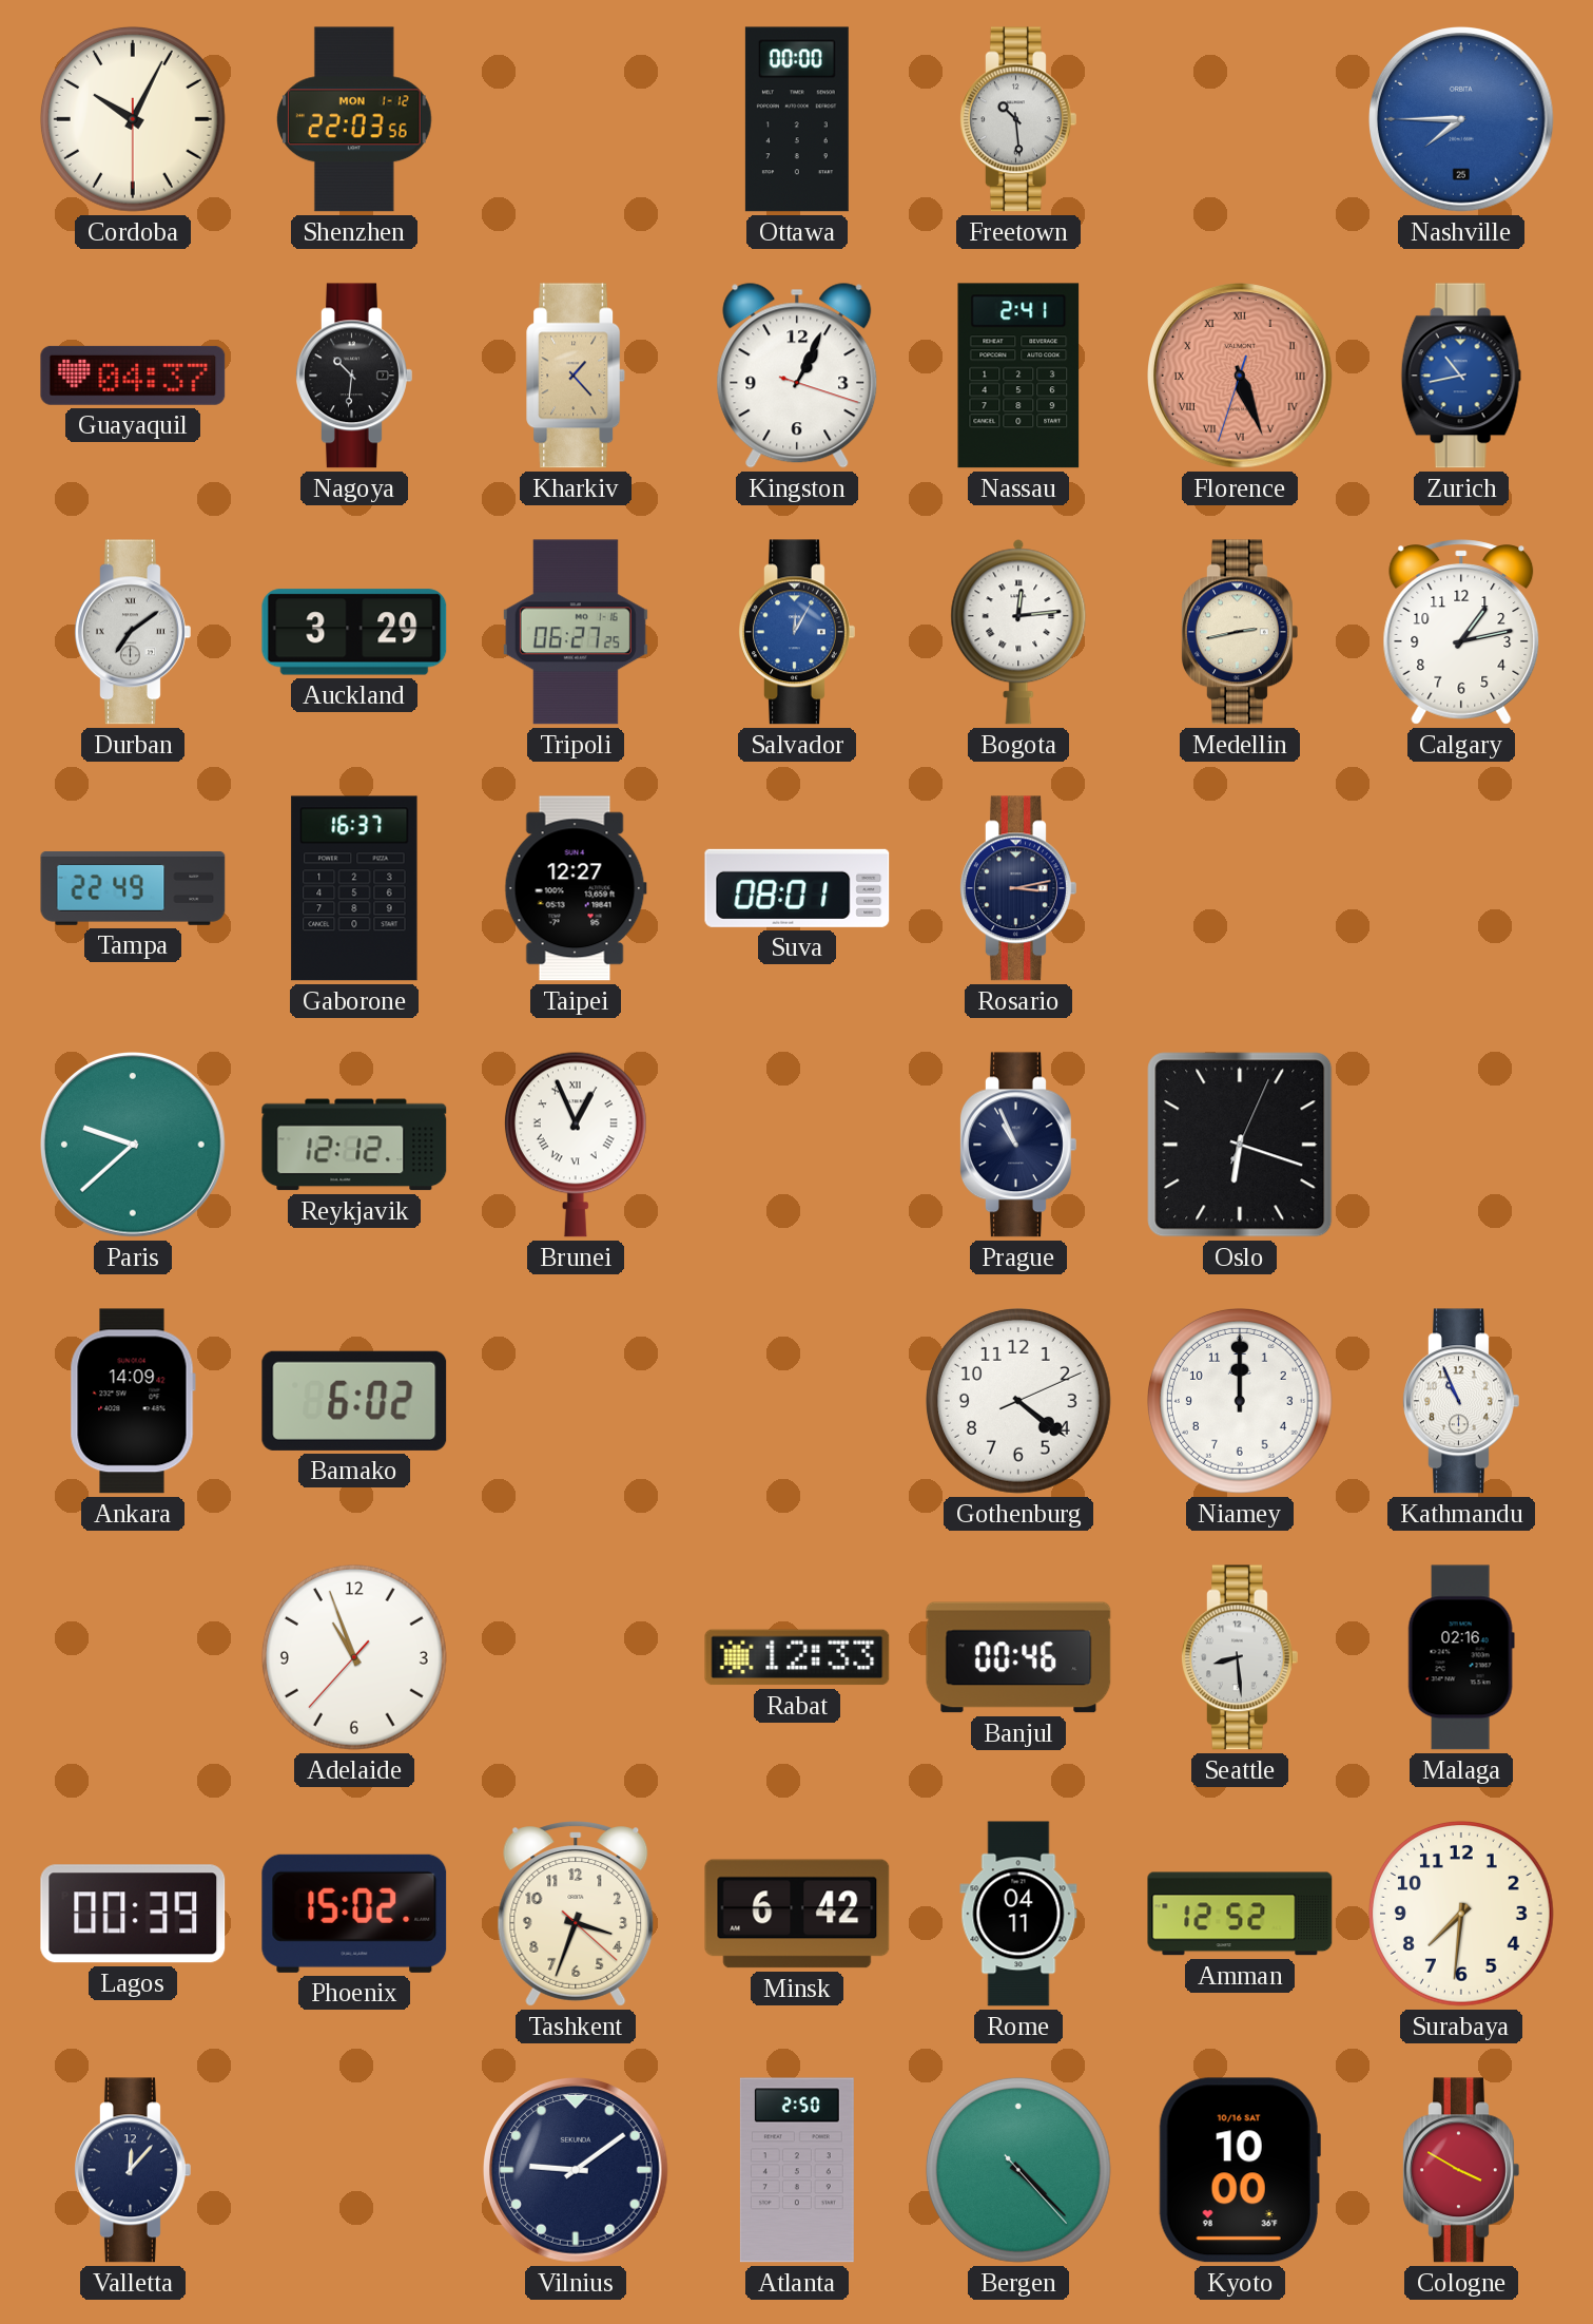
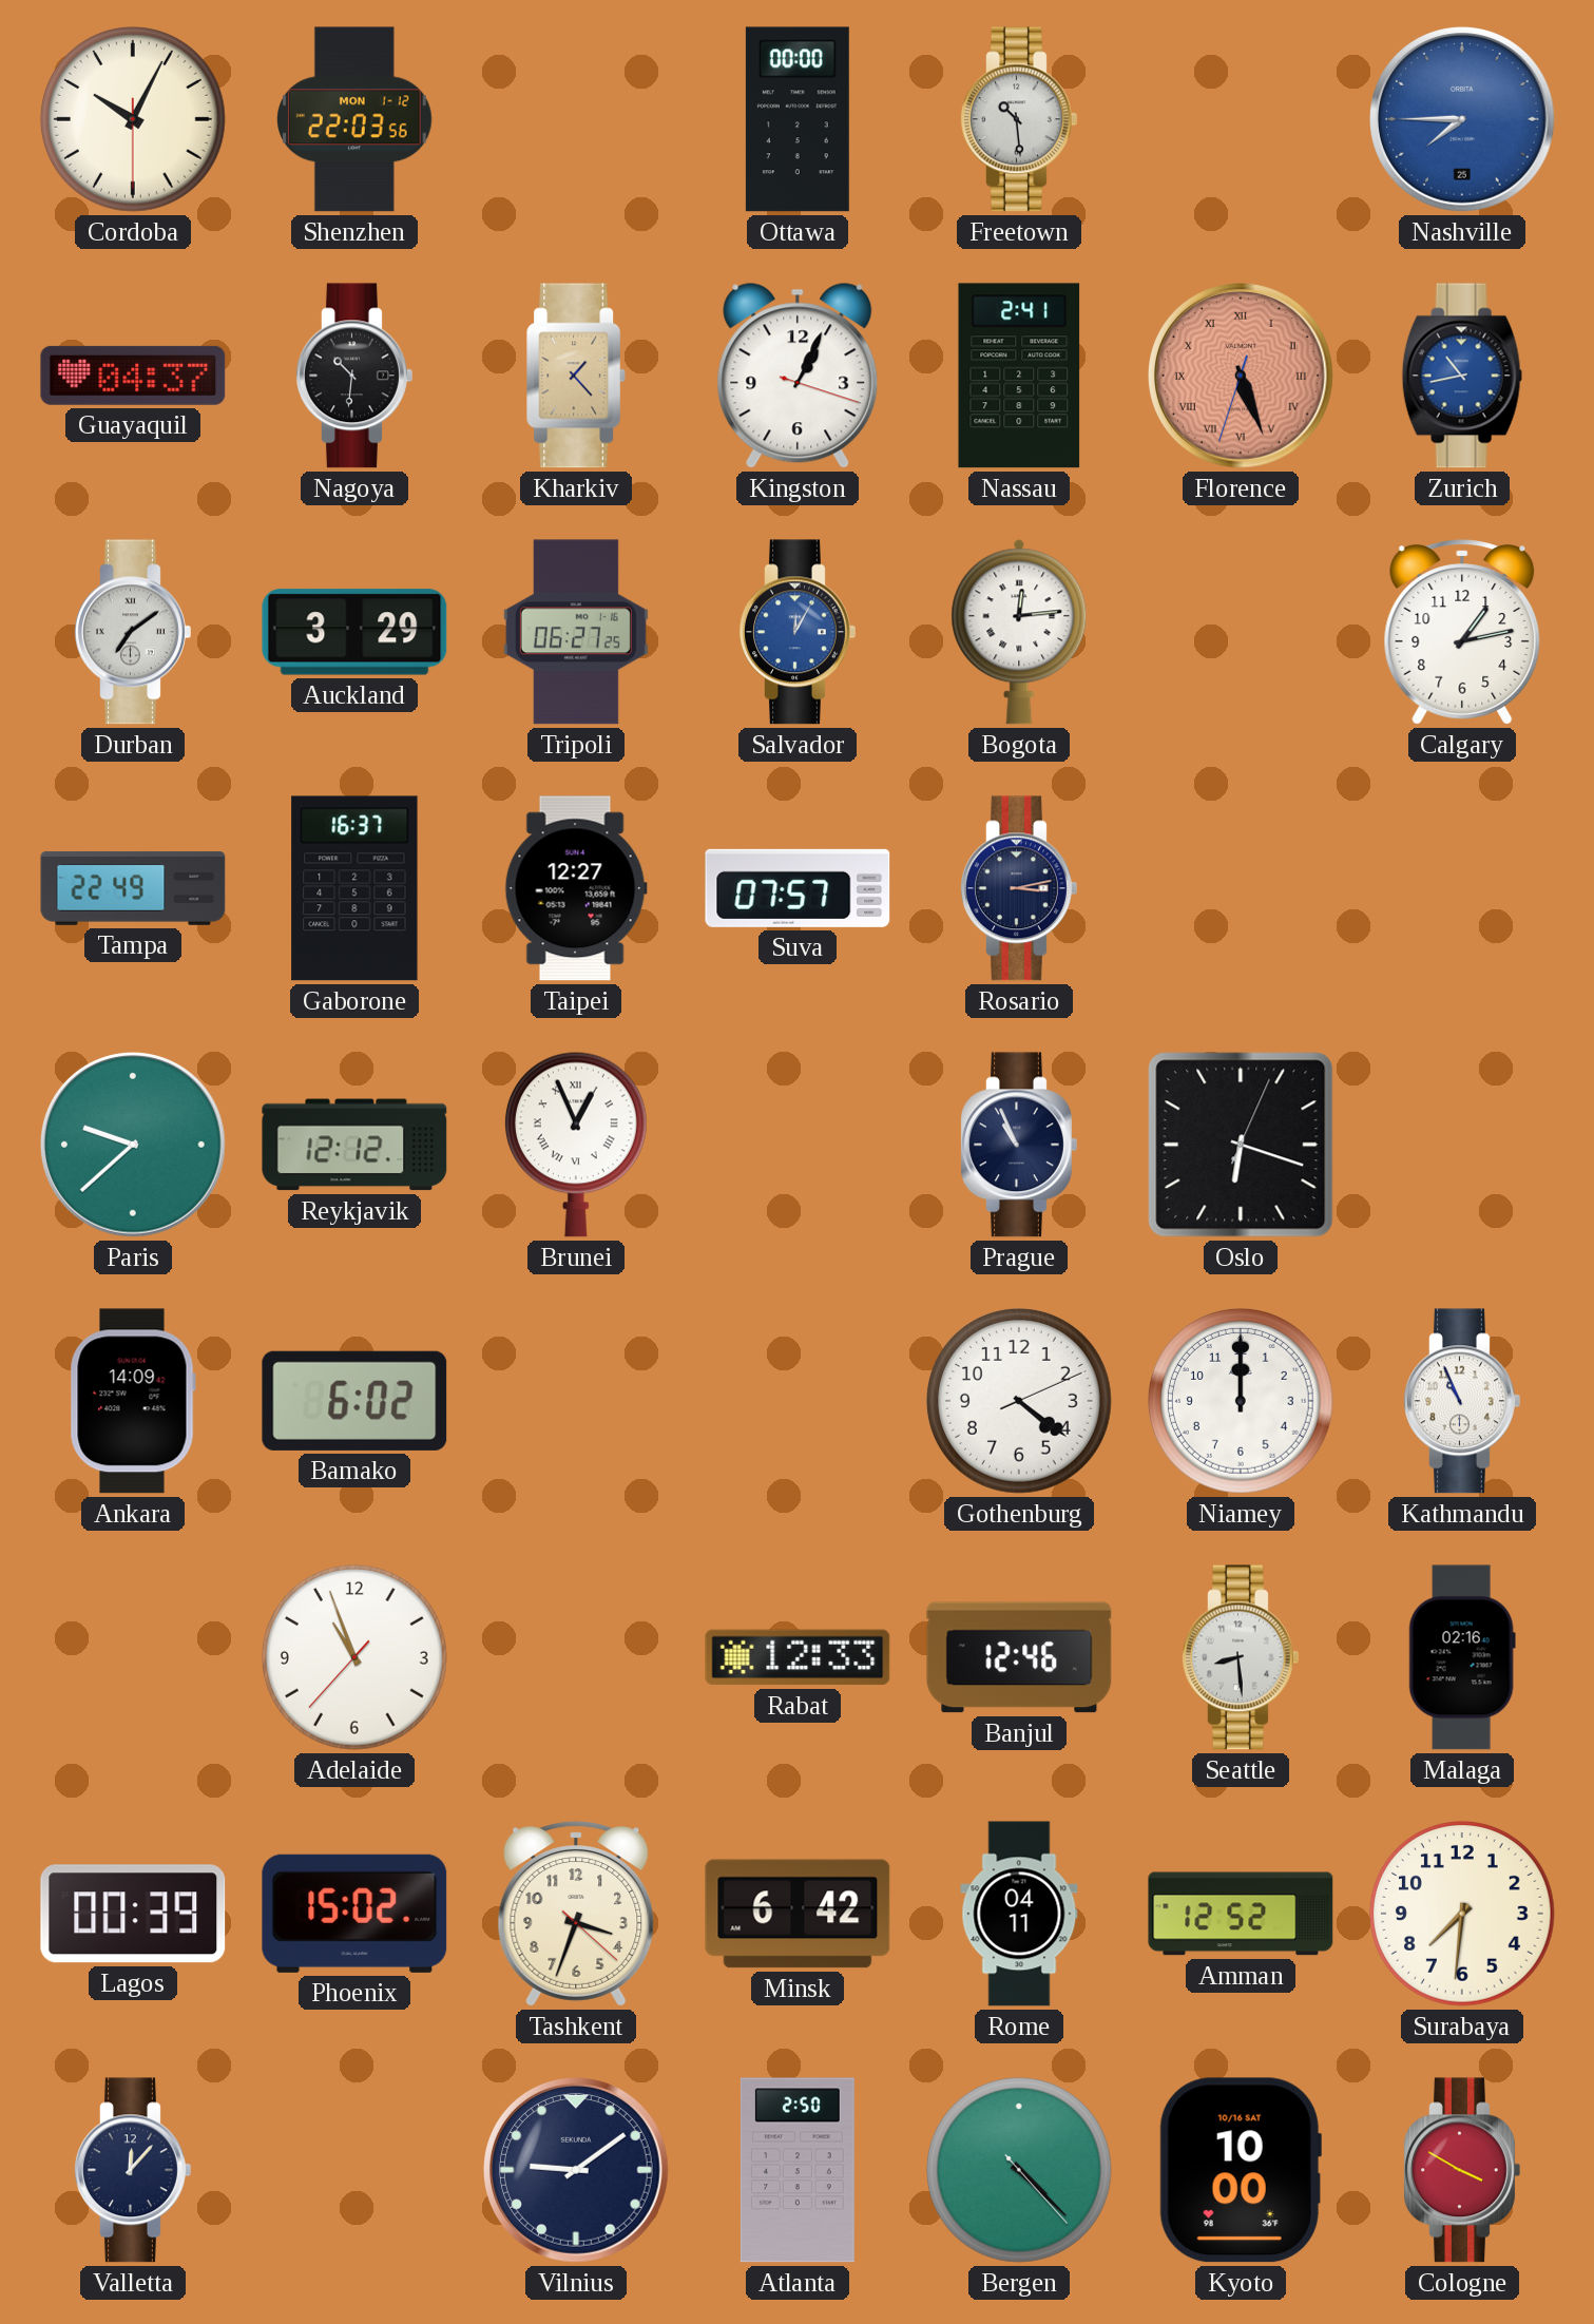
Medellin: 2:43 -> none (1240, 632)
Suva: 08:01 -> 07:57 (798, 888)
Banjul: 00:46 -> 12:46 (1019, 1657)
